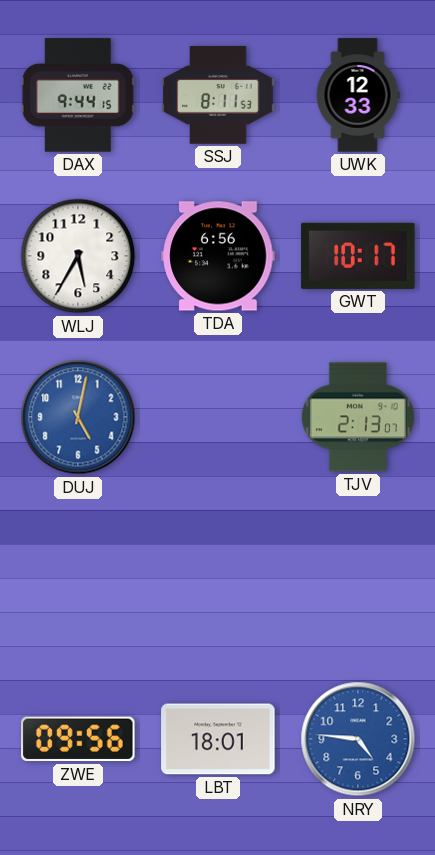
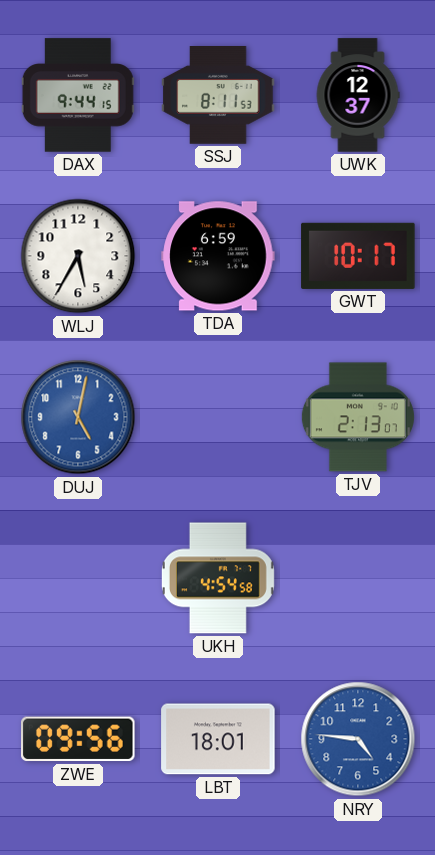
UWK: 12:33 -> 12:37 (358, 95)
TDA: 6:56 -> 6:59 (218, 256)
UKH: none -> 4:54 (218, 578)
